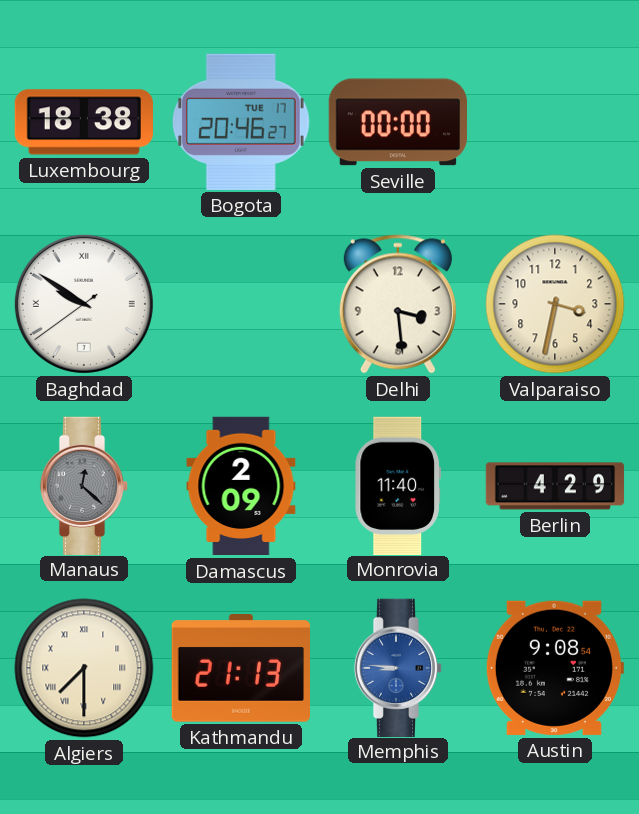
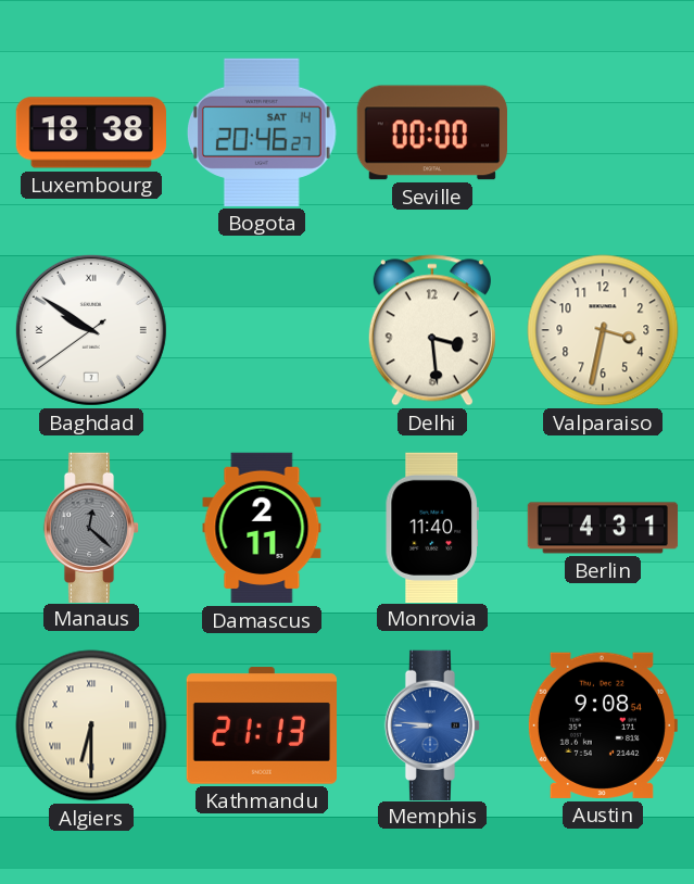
Bogota date: TUE 17 -> SAT 14 (262, 132)
Damascus: 2:09 -> 2:11 (262, 528)
Berlin: 4:29 -> 4:31 (603, 528)
Algiers: 7:30 -> 6:30 (91, 725)
